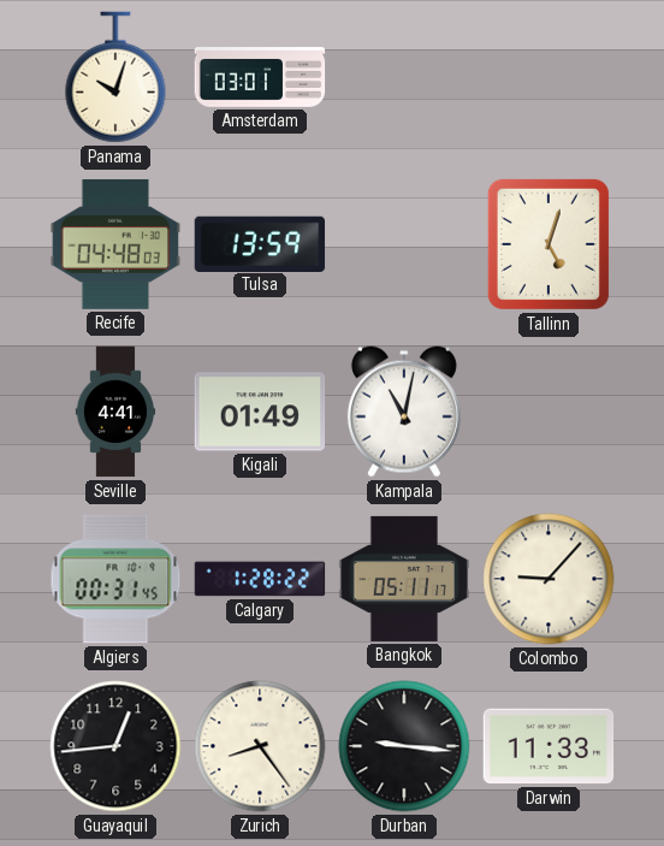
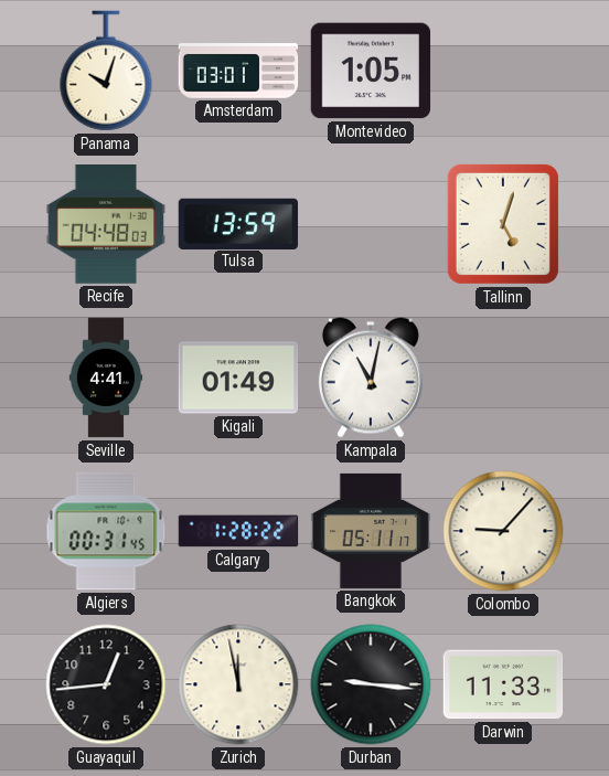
Montevideo: none -> 1:05 (371, 71)
Zurich: 8:24 -> 11:58 (238, 684)
